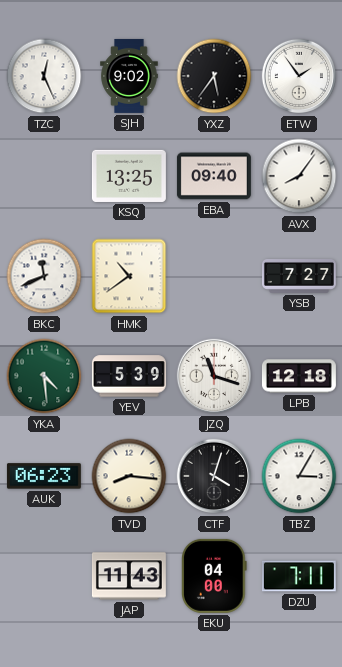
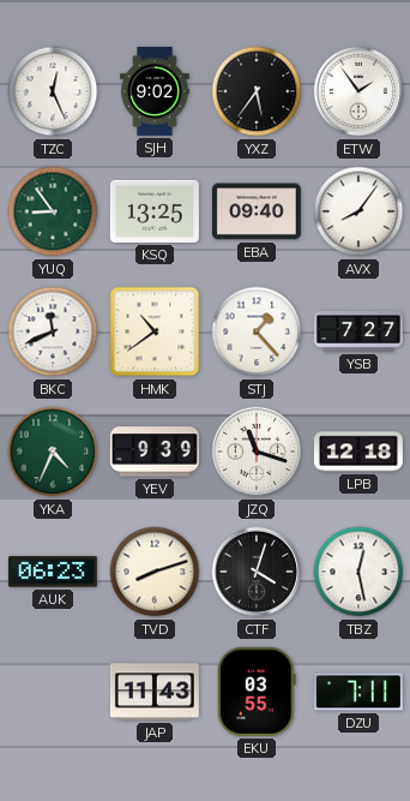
YUQ: none -> 8:54 (53, 211)
STJ: none -> 1:23 (257, 331)
YKA: 4:29 -> 4:34 (53, 452)
YEV: 5:39 -> 9:39 (155, 452)
TVD: 8:16 -> 8:12 (155, 572)
TBZ: 3:05 -> 12:28 (358, 572)
EKU: 04:00 -> 03:55 (257, 692)
